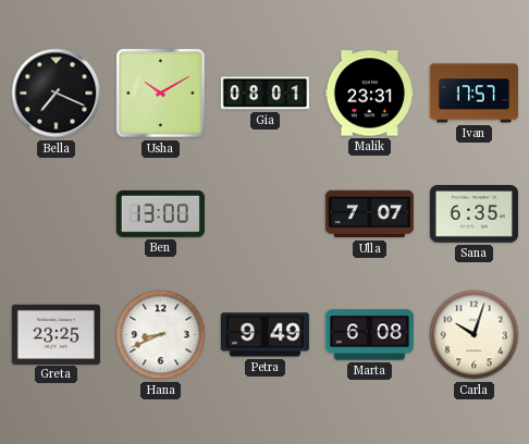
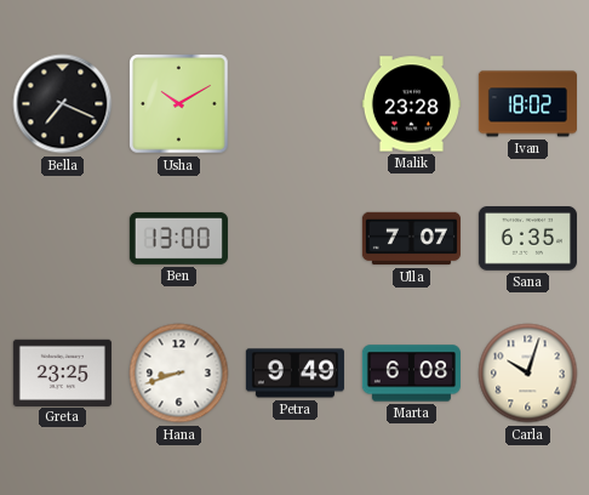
Gia: 08:01 -> none (264, 94)
Malik: 23:31 -> 23:28 (411, 104)
Ivan: 17:57 -> 18:02 (527, 104)
Hana: 8:41 -> 8:42 (179, 374)
